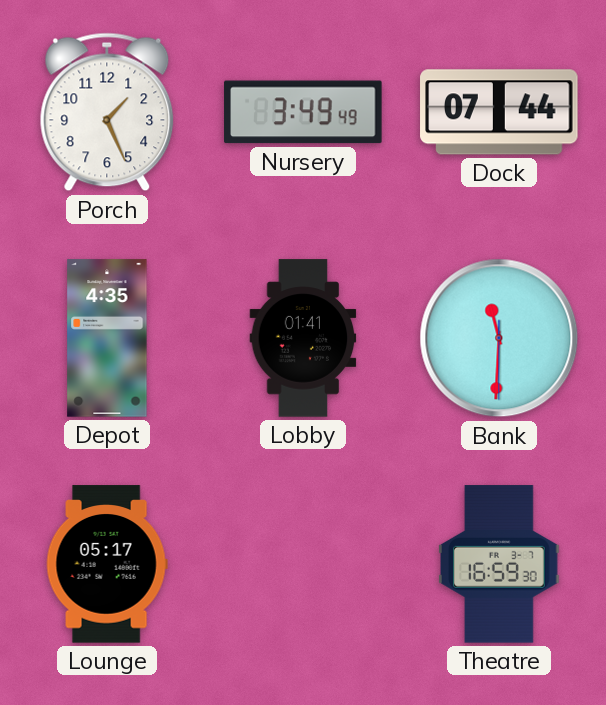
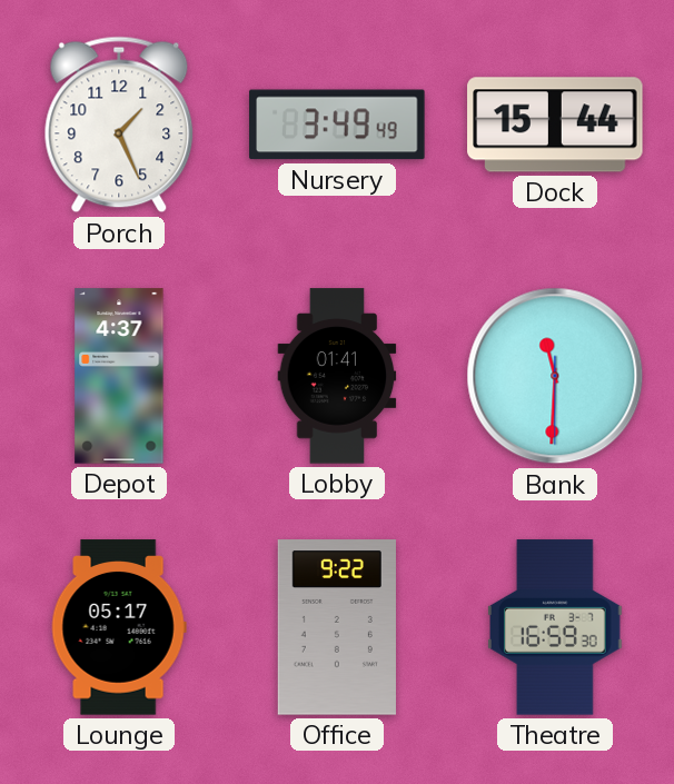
Dock: 07:44 -> 15:44 (555, 125)
Depot: 4:35 -> 4:37 (119, 376)
Office: none -> 9:22 (337, 627)
